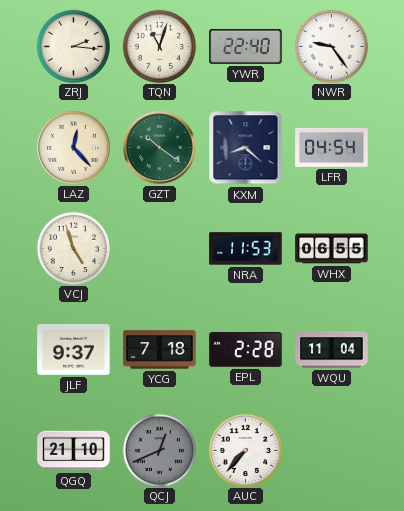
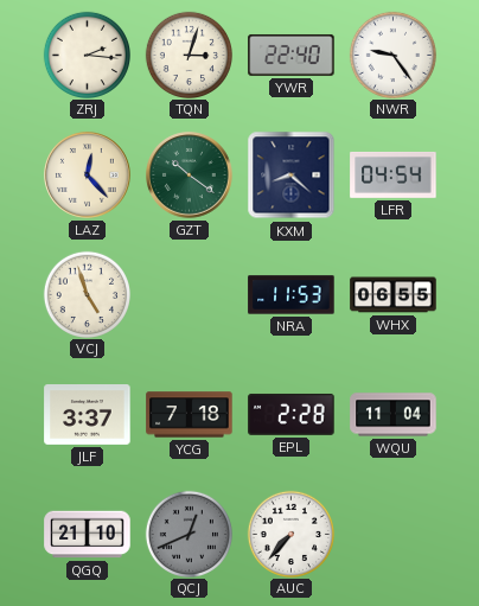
TQN: 11:03 -> 3:03 (189, 55)
JLF: 9:37 -> 3:37 (88, 415)
